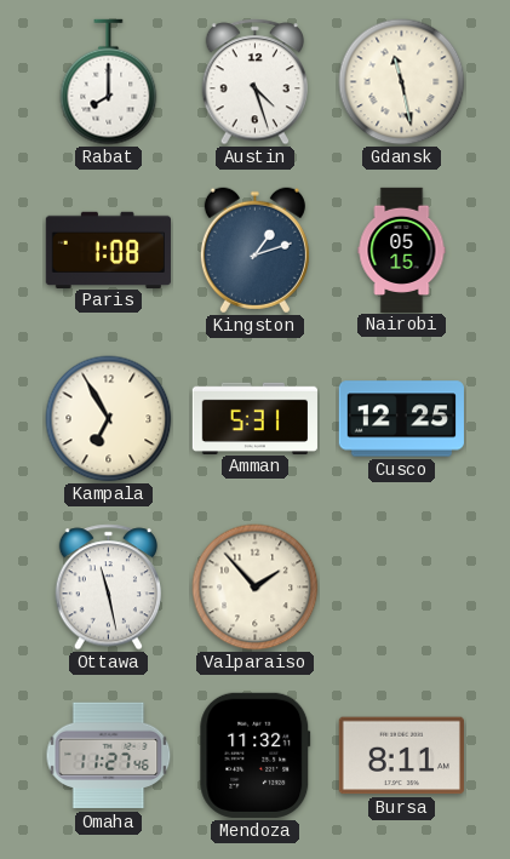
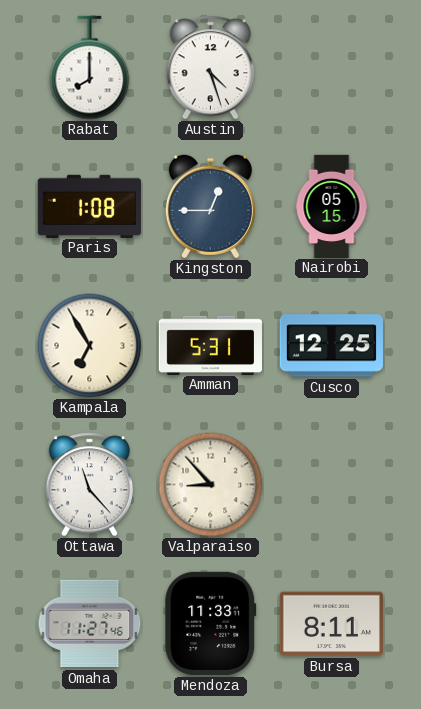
Gdansk: 11:28 -> none (402, 82)
Kingston: 1:12 -> 12:45 (210, 207)
Ottawa: 11:28 -> 11:23 (89, 485)
Valparaiso: 1:53 -> 8:53 (211, 485)
Mendoza: 11:32 -> 11:33 (211, 623)
